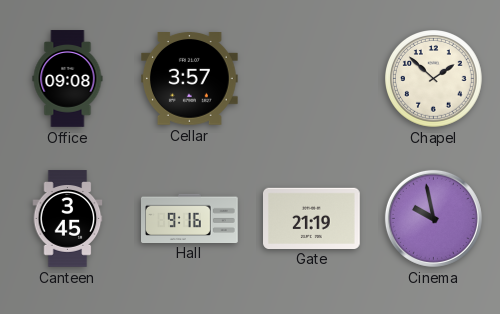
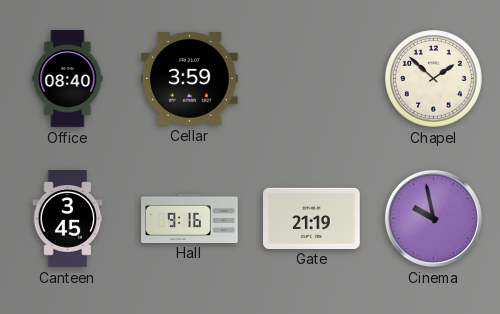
Office: 09:08 -> 08:40 (68, 79)
Cellar: 3:57 -> 3:59 (190, 79)
